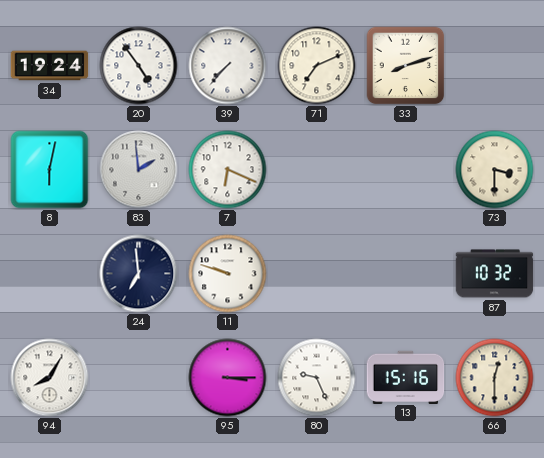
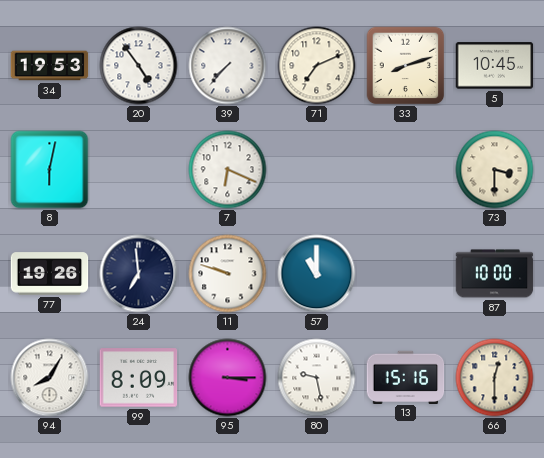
34: 19:24 -> 19:53 (50, 66)
5: none -> 10:45 (495, 66)
83: 1:59 -> none (139, 170)
77: none -> 19:26 (50, 274)
57: none -> 11:00 (317, 274)
87: 10:32 -> 10:00 (495, 274)
99: none -> 8:09 (139, 378)
80: 9:26 -> 9:28 (317, 378)
